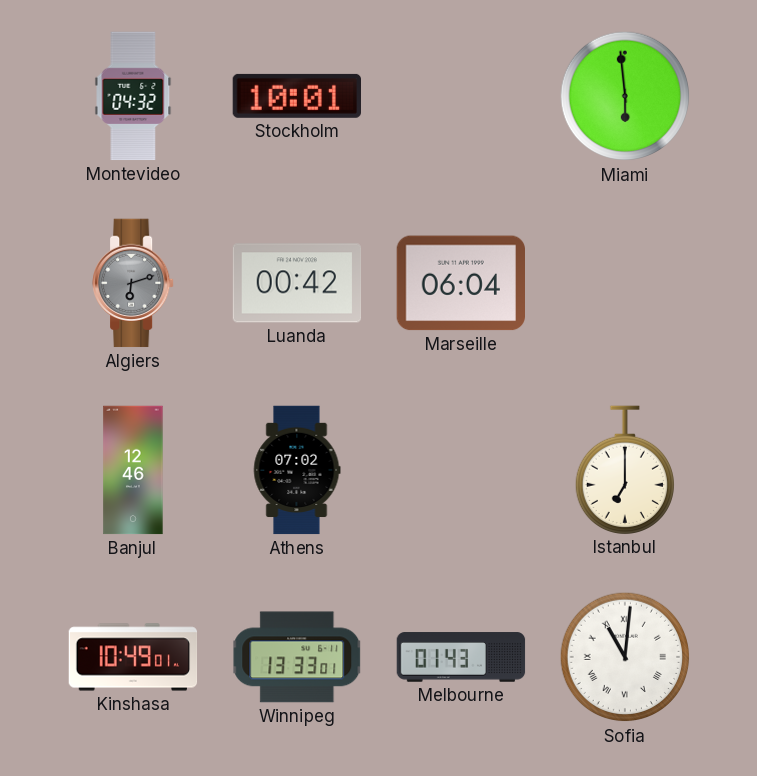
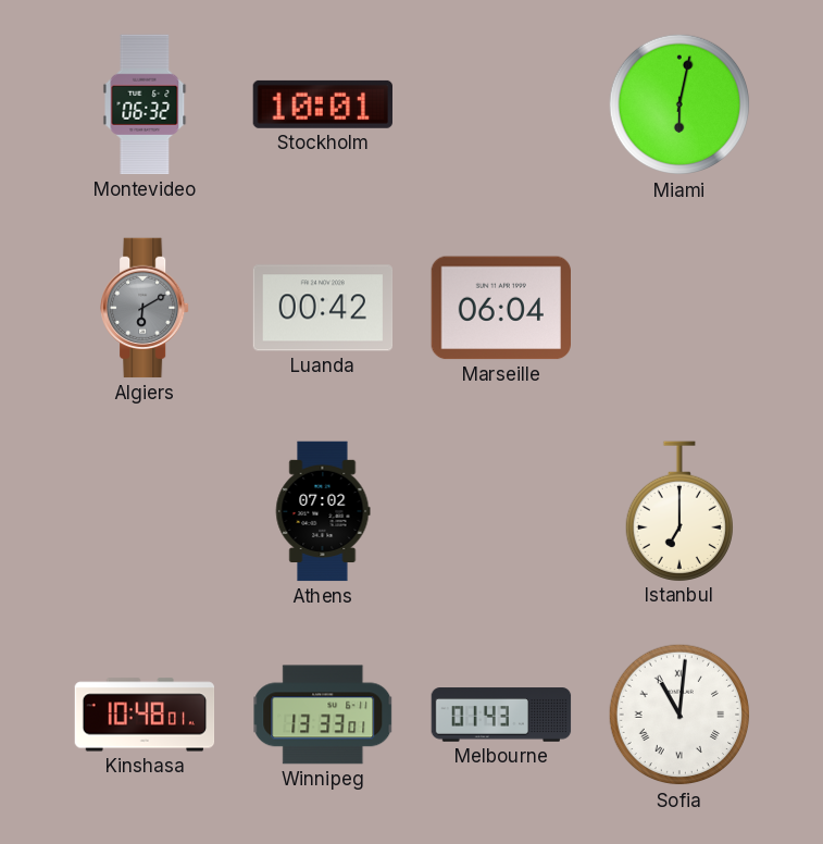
Montevideo: 04:32 -> 06:32 (145, 104)
Miami: 5:59 -> 6:02 (679, 104)
Algiers: 6:12 -> 6:10 (145, 308)
Banjul: 12:46 -> none (133, 470)
Kinshasa: 10:49 -> 10:48 (145, 715)
